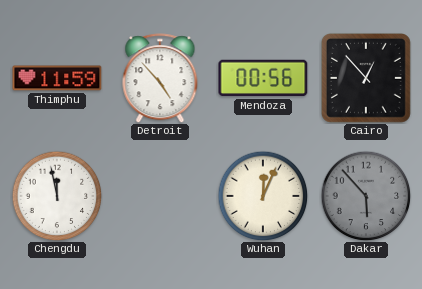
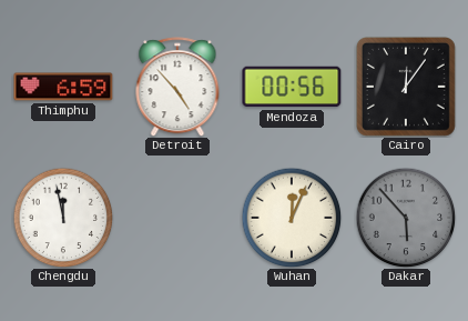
Thimphu: 11:59 -> 6:59 (63, 87)
Cairo: 12:53 -> 12:06 (406, 87)
